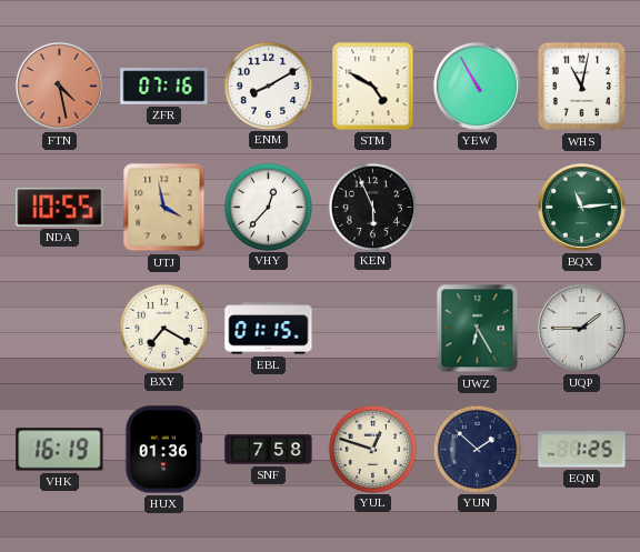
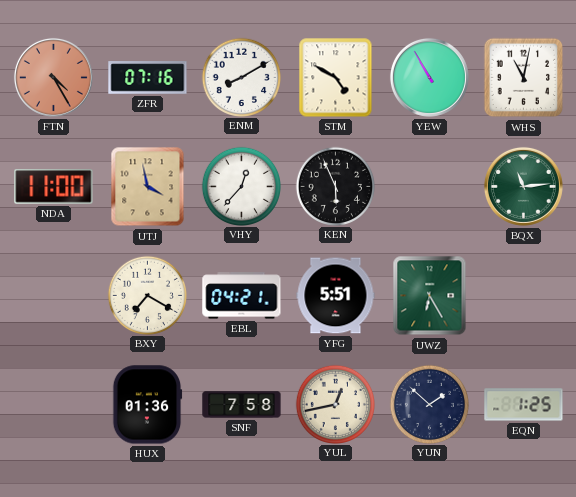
FTN: 4:28 -> 4:25 (53, 77)
NDA: 10:55 -> 11:00 (54, 187)
EBL: 01:15 -> 04:21 (242, 296)
YFG: none -> 5:51 (336, 296)
UQP: 1:45 -> none (581, 328)
VHK: 16:19 -> none (60, 450)
YUL: 12:48 -> 12:43 (335, 404)
